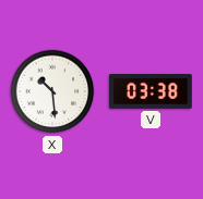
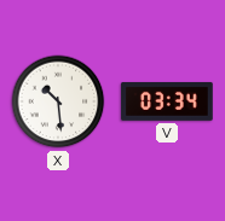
V: 03:38 -> 03:34 (167, 101)
